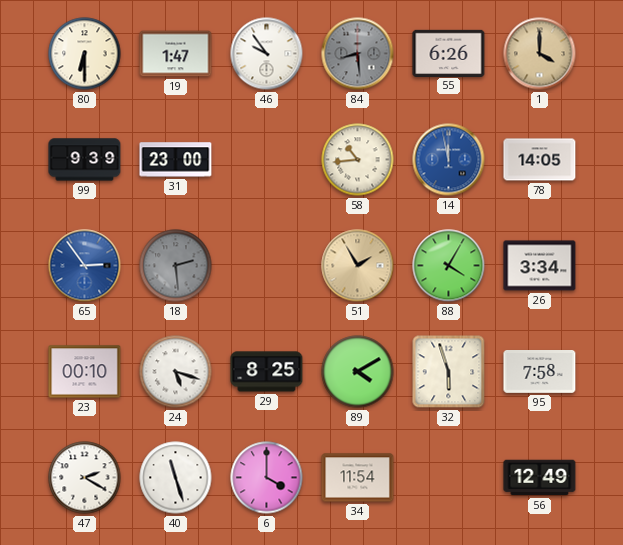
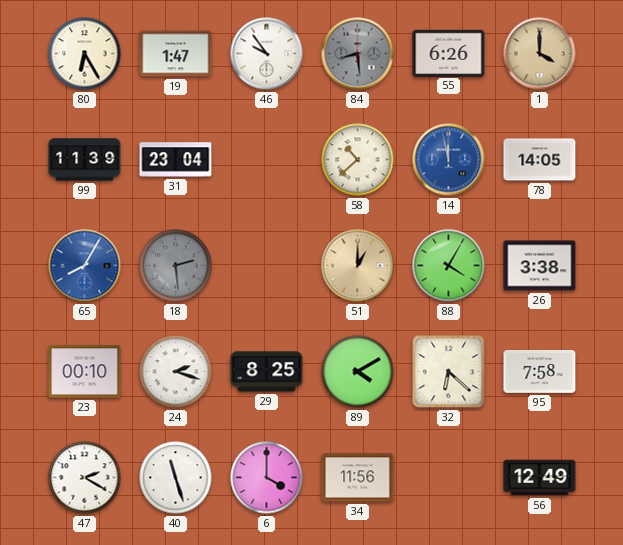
80: 6:30 -> 6:25 (85, 54)
99: 9:39 -> 11:39 (85, 160)
31: 23:00 -> 23:04 (176, 160)
58: 10:44 -> 10:38 (358, 160)
65: 2:54 -> 8:05 (85, 266)
51: 1:55 -> 1:00 (358, 266)
26: 3:34 -> 3:38 (540, 266)
24: 5:18 -> 2:18 (176, 372)
32: 5:57 -> 6:22 (449, 372)
34: 11:54 -> 11:56 (358, 478)
